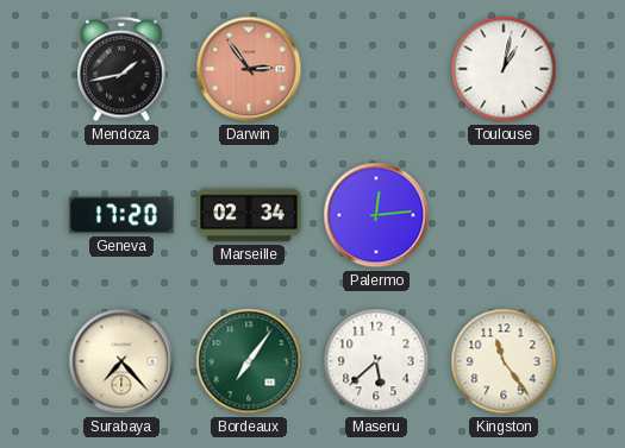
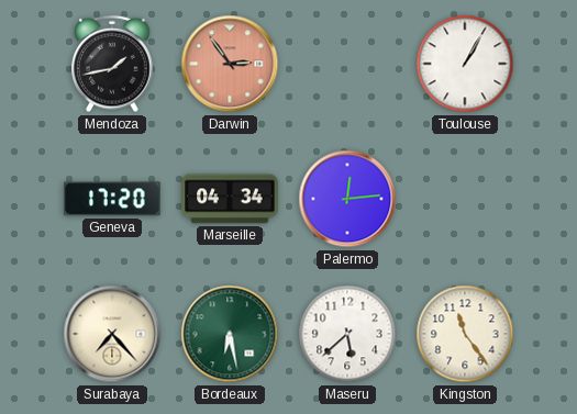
Toulouse: 1:02 -> 1:05 (465, 64)
Marseille: 02:34 -> 04:34 (230, 199)
Bordeaux: 7:06 -> 6:28 (230, 334)
